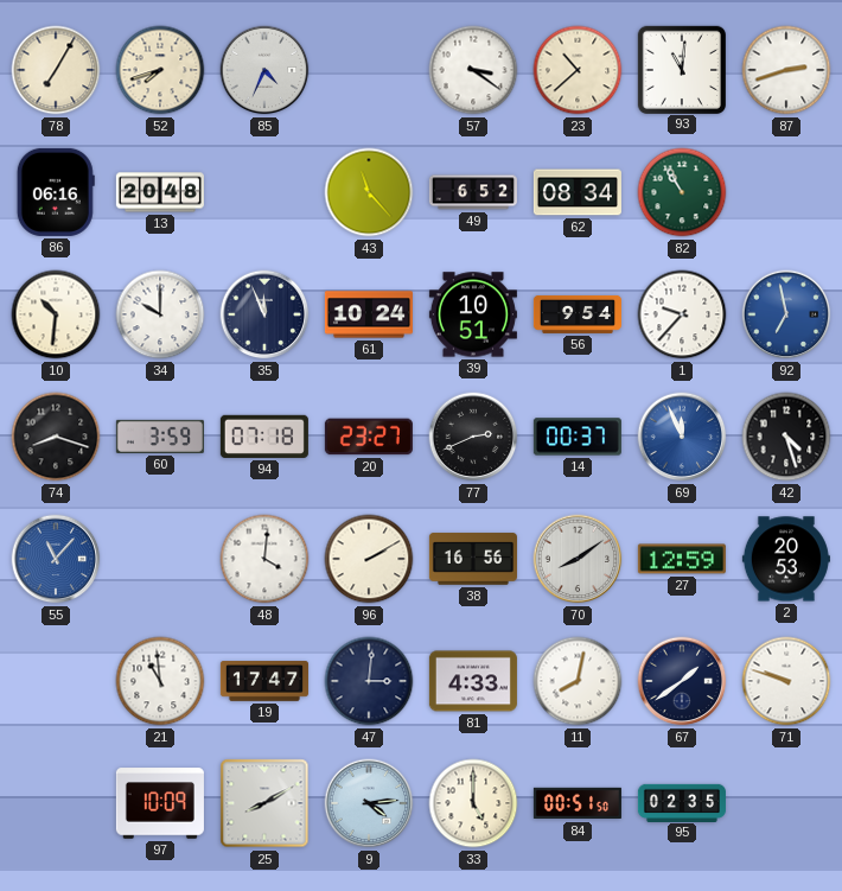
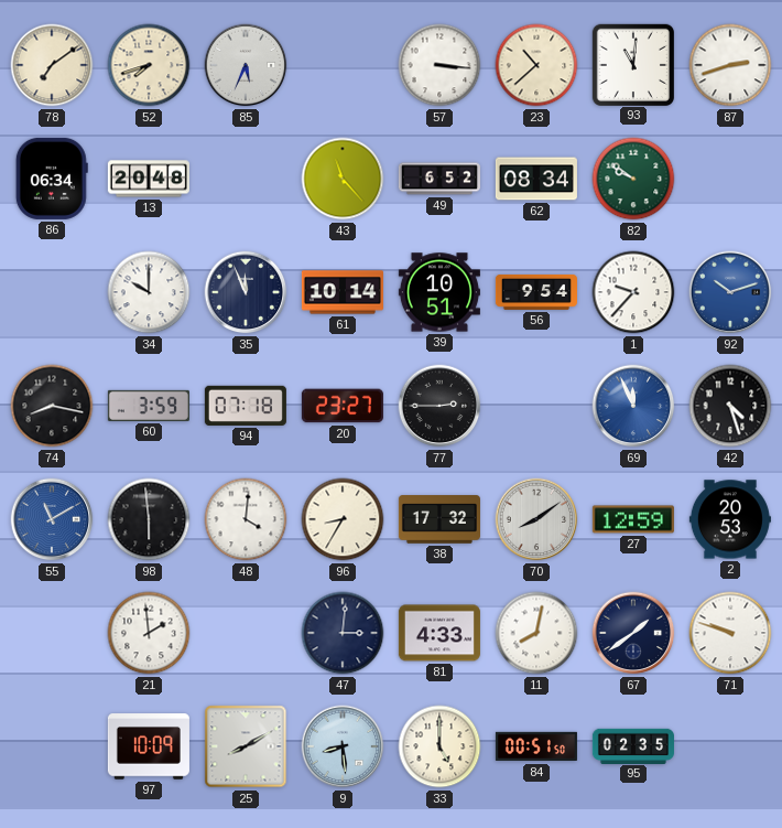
78: 7:05 -> 7:09 (52, 65)
85: 4:34 -> 5:34 (246, 65)
57: 3:21 -> 3:16 (439, 65)
86: 06:16 -> 06:34 (52, 179)
82: 10:55 -> 9:51 (633, 179)
10: 10:31 -> none (56, 314)
61: 10:24 -> 10:14 (343, 292)
92: 6:58 -> 10:12 (730, 292)
74: 8:18 -> 8:17 (52, 406)
77: 2:41 -> 2:45 (439, 406)
14: 00:37 -> none (578, 437)
55: 11:07 -> 11:10 (52, 519)
98: none -> 5:59 (149, 519)
96: 2:10 -> 8:35 (343, 519)
38: 16:56 -> 17:32 (439, 519)
21: 10:59 -> 1:59 (149, 633)
19: 17:47 -> none (264, 681)
9: 4:14 -> 8:29 (343, 746)
